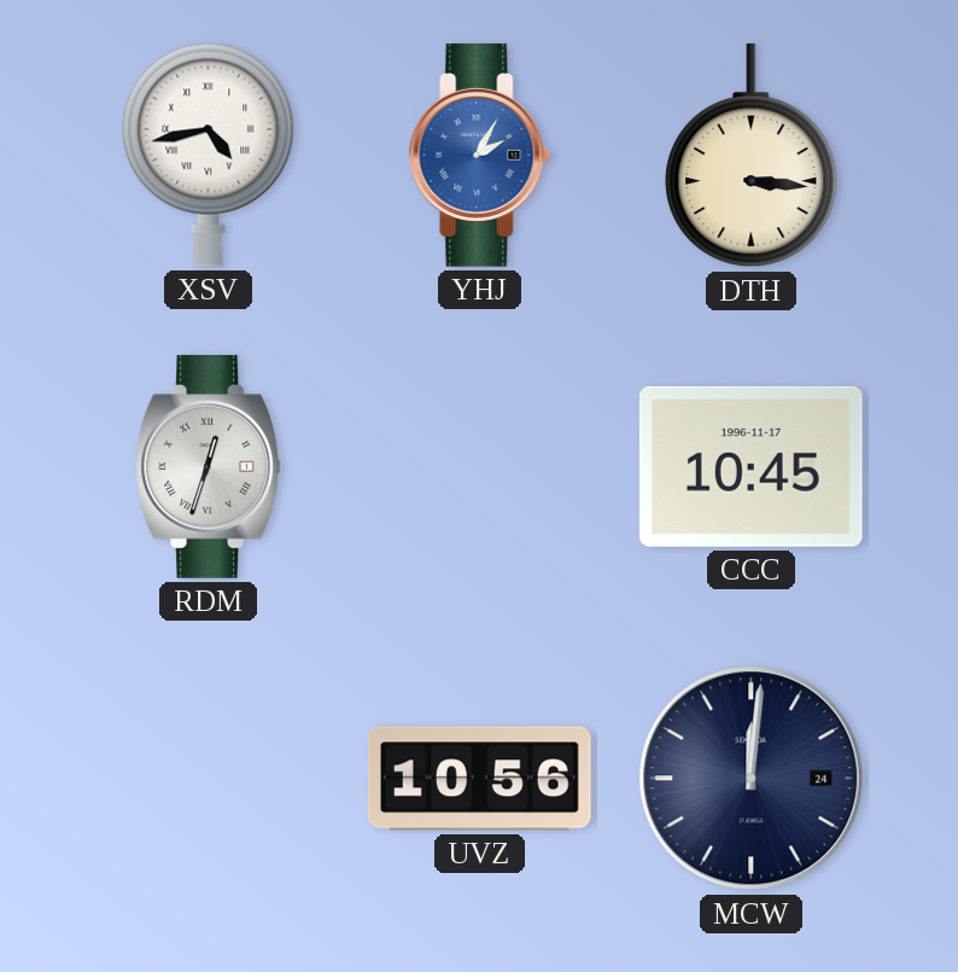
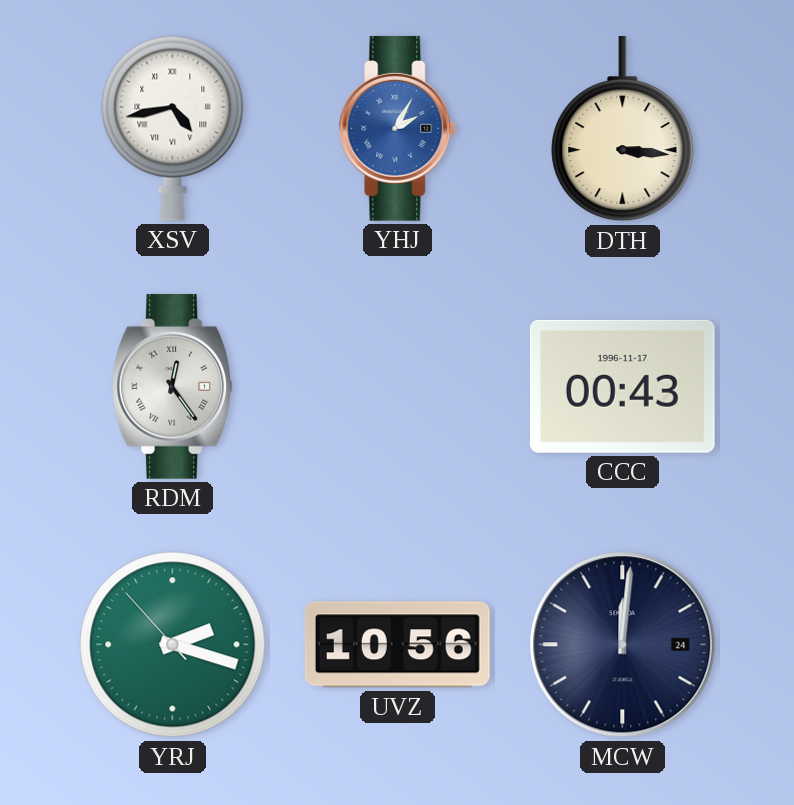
RDM: 12:33 -> 12:24 (172, 386)
CCC: 10:45 -> 00:43 (622, 386)
YRJ: none -> 2:17 (173, 645)
